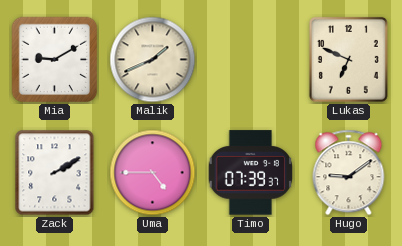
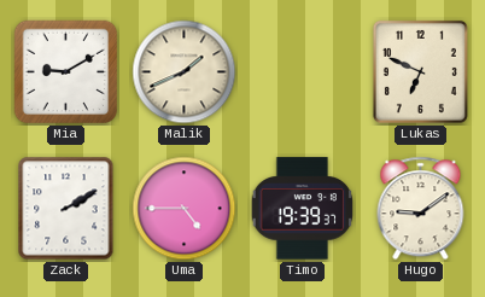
Timo: 07:39 -> 19:39 (302, 209)
